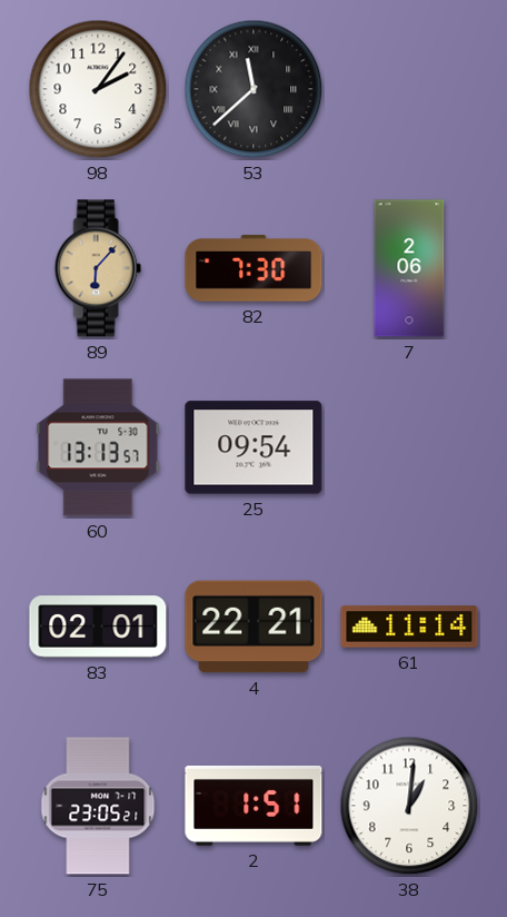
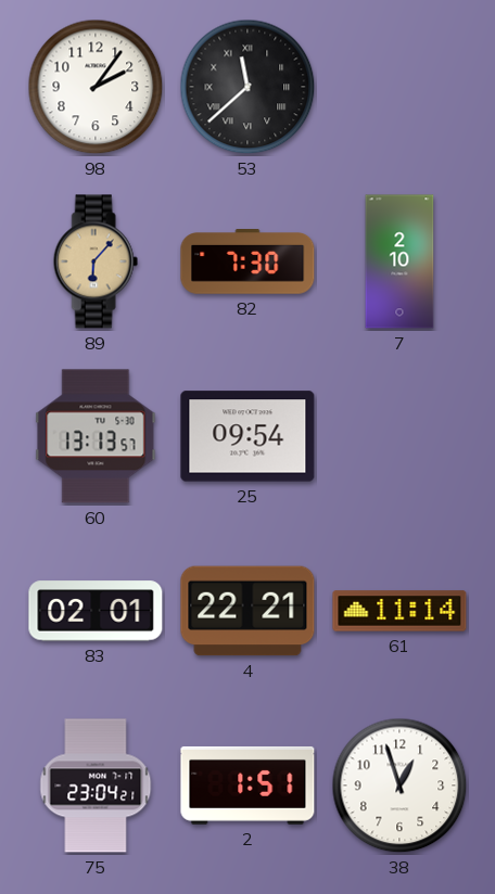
7: 2:06 -> 2:10 (399, 261)
75: 23:05 -> 23:04 (96, 786)
38: 1:01 -> 12:57 (399, 786)
